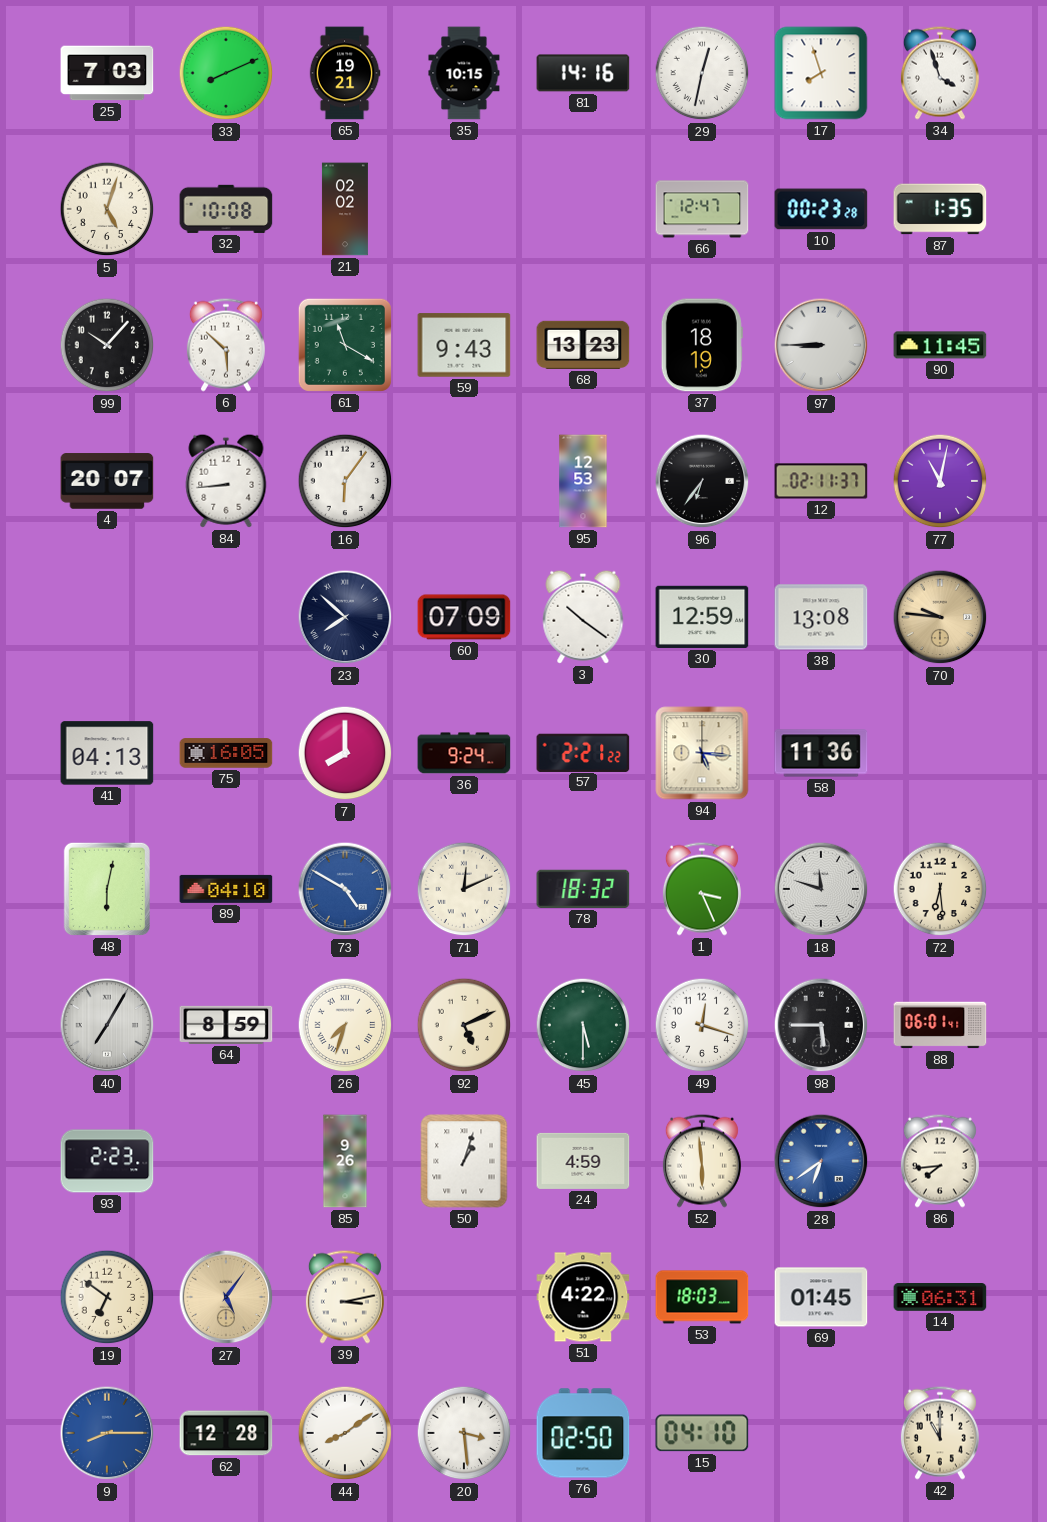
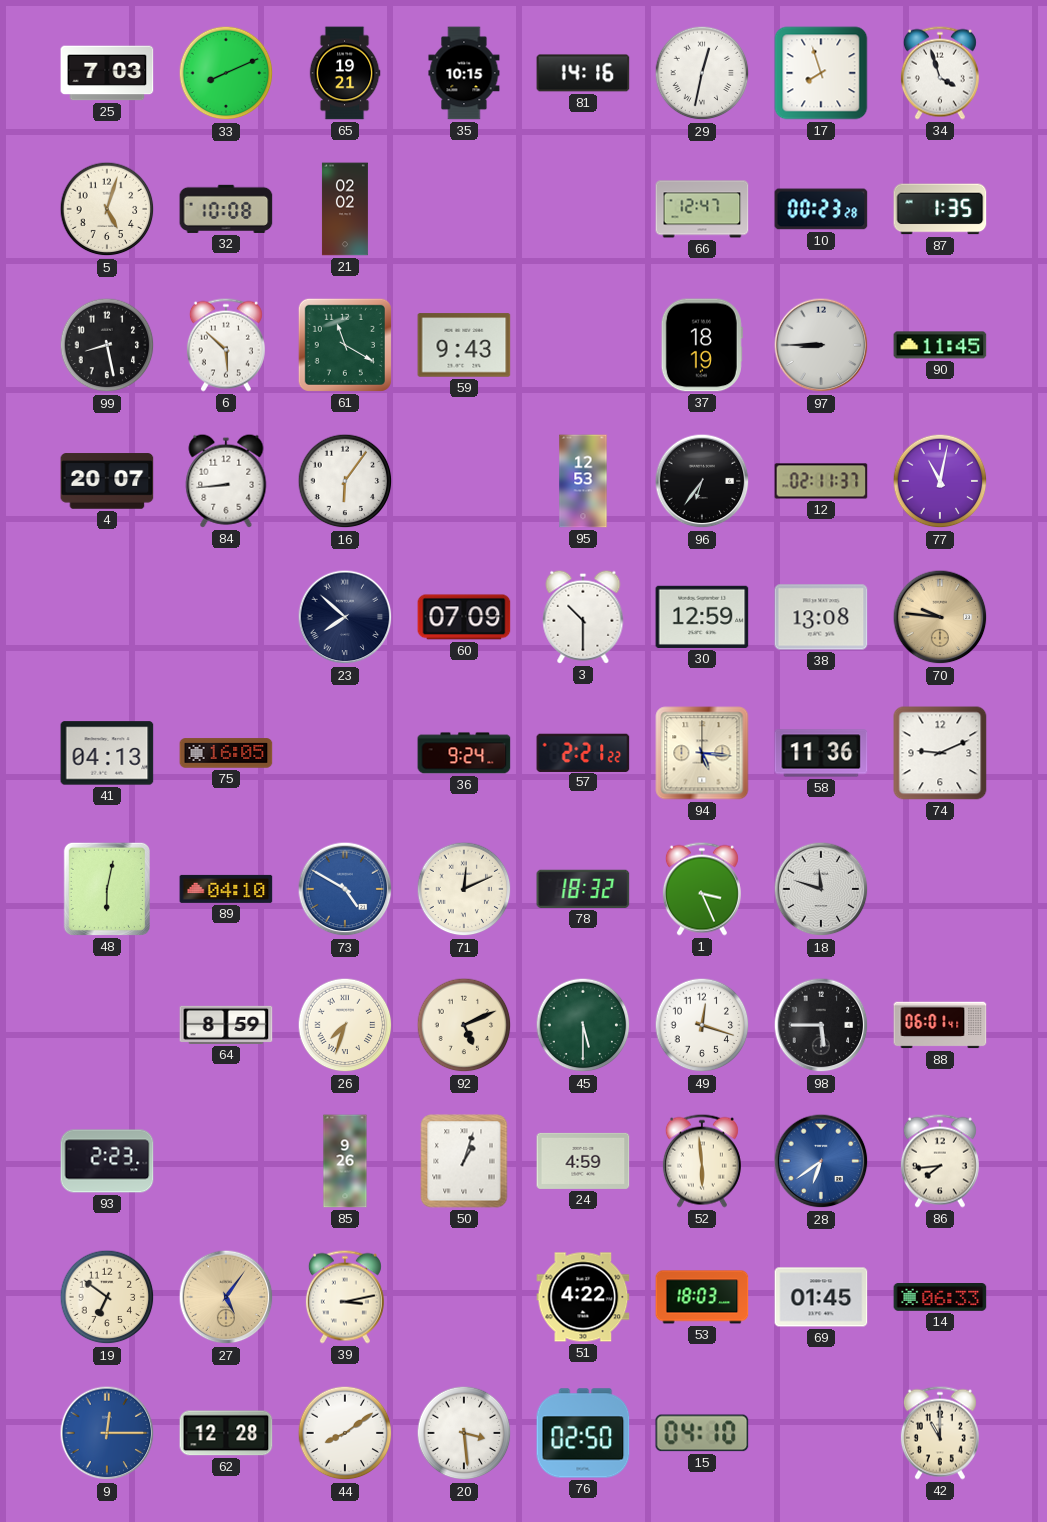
99: 10:07 -> 8:28 (107, 345)
68: 13:23 -> none (583, 345)
3: 10:21 -> 10:30 (583, 617)
7: 8:00 -> none (345, 753)
74: none -> 9:11 (940, 753)
72: 6:29 -> none (940, 889)
40: 7:05 -> none (107, 1025)
14: 06:31 -> 06:33 (940, 1298)
9: 8:15 -> 12:15 (107, 1433)
